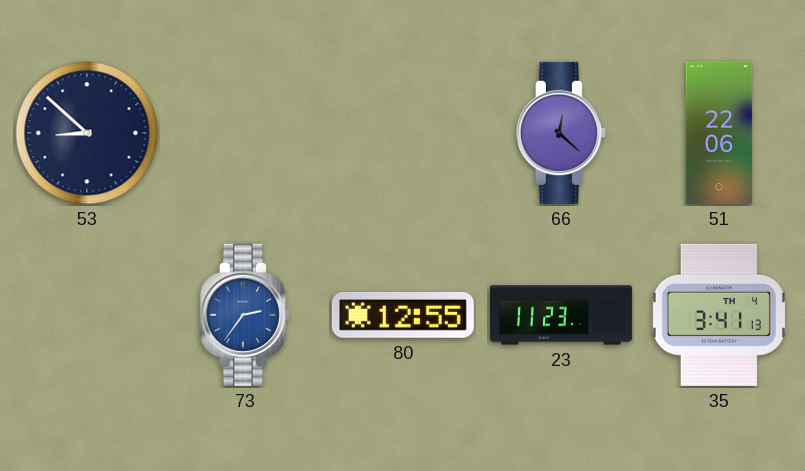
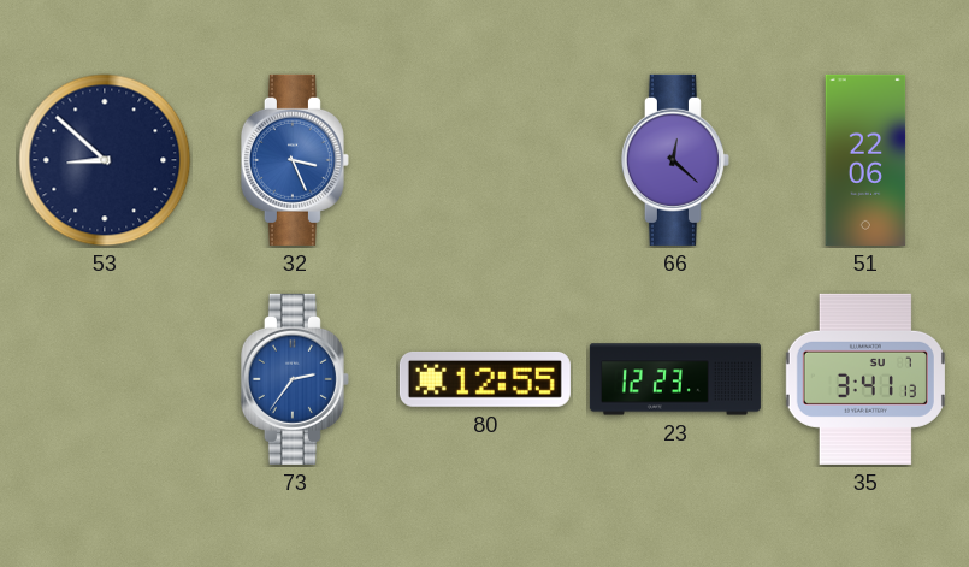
32: none -> 3:26 (295, 160)
23: 11:23 -> 12:23 (675, 379)
35 date: TH 4 -> SU 7 (865, 379)
